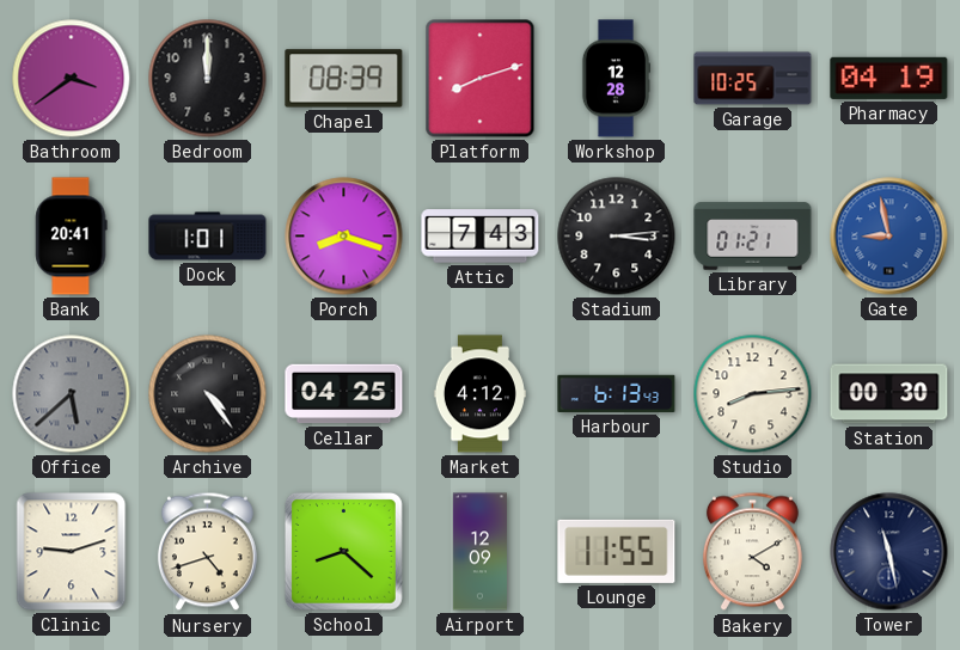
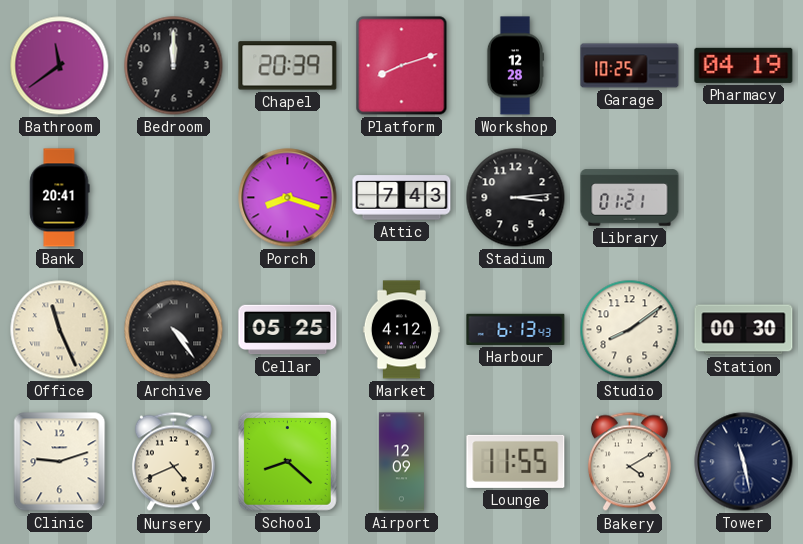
Bathroom: 3:39 -> 11:39 (60, 66)
Chapel: 08:39 -> 20:39 (288, 66)
Dock: 1:01 -> none (208, 237)
Gate: 8:58 -> none (889, 237)
Office: 5:38 -> 11:26 (60, 330)
Office dial: grey -> cream (60, 330)
Cellar: 04:25 -> 05:25 (288, 330)
Studio: 8:14 -> 8:09 (630, 330)
Nursery: 4:42 -> 4:41 (173, 462)
